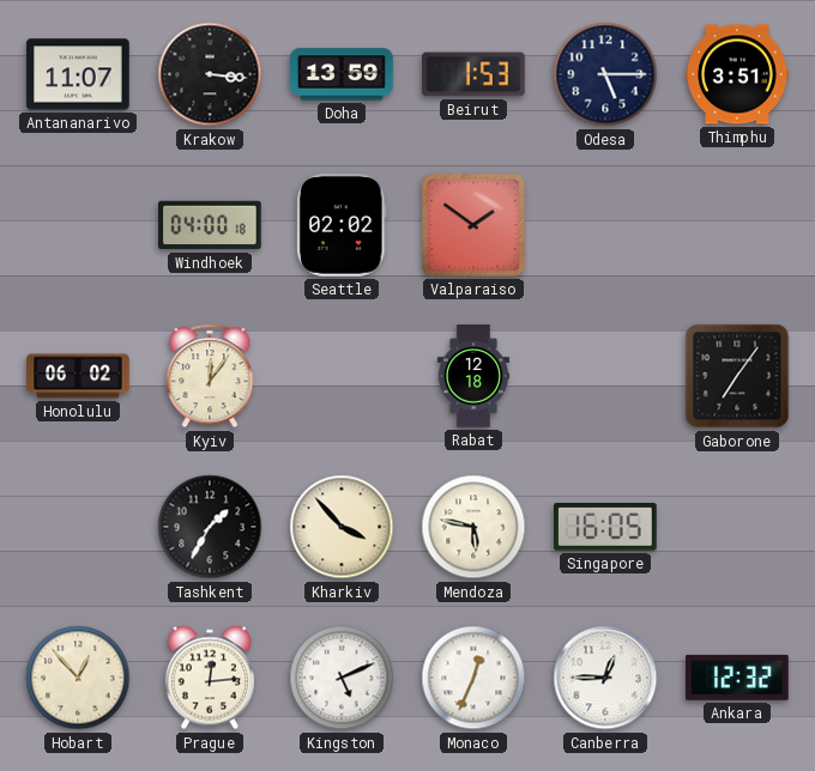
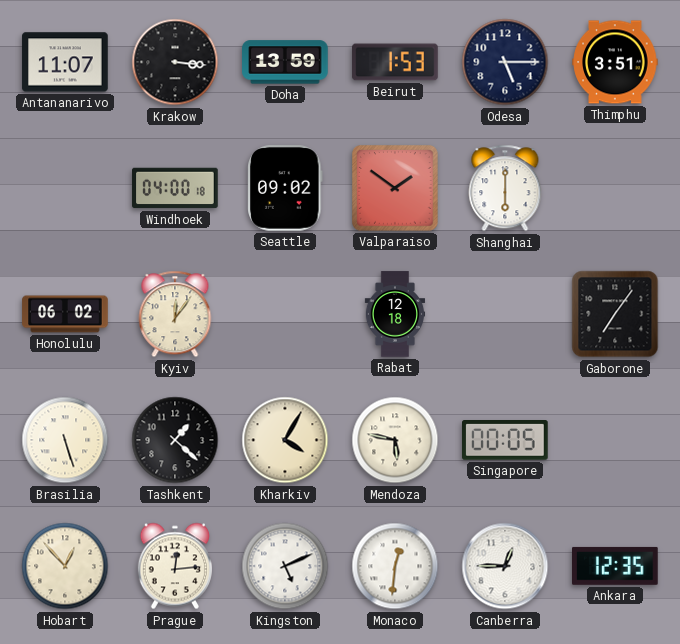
Seattle: 02:02 -> 09:02 (285, 188)
Shanghai: none -> 6:00 (505, 188)
Brasilia: none -> 5:27 (65, 440)
Tashkent: 1:35 -> 1:22 (175, 440)
Kharkiv: 3:53 -> 4:05 (285, 440)
Singapore: 16:05 -> 00:05 (506, 441)
Monaco: 12:34 -> 12:31 (395, 566)
Ankara: 12:32 -> 12:35 (616, 566)
